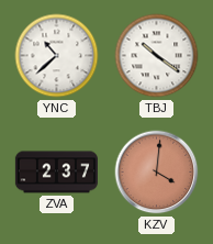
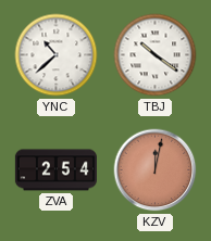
ZVA: 2:37 -> 2:54 (55, 170)
KZV: 4:01 -> 12:02 (156, 170)
